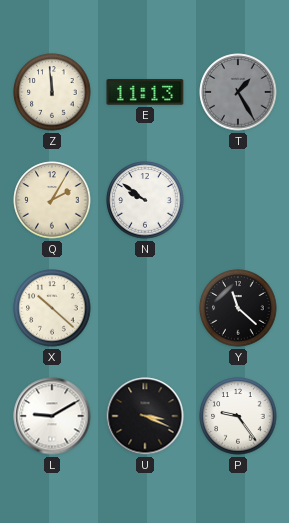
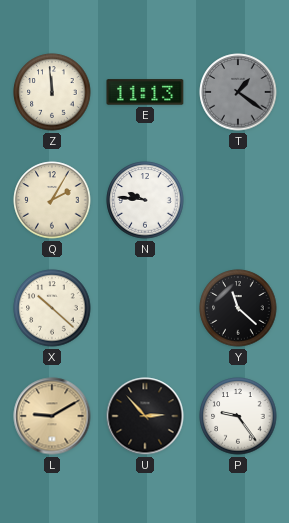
T: 1:25 -> 1:21 (238, 92)
N: 9:51 -> 9:46 (145, 200)
L dial: white -> champagne (52, 416)
U: 3:19 -> 2:53 (145, 416)
